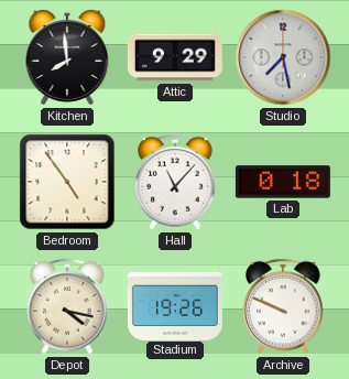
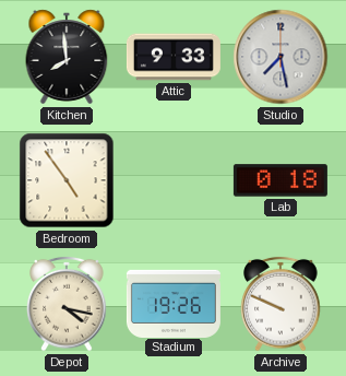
Attic: 9:29 -> 9:33 (174, 57)
Hall: 11:07 -> none (175, 182)
